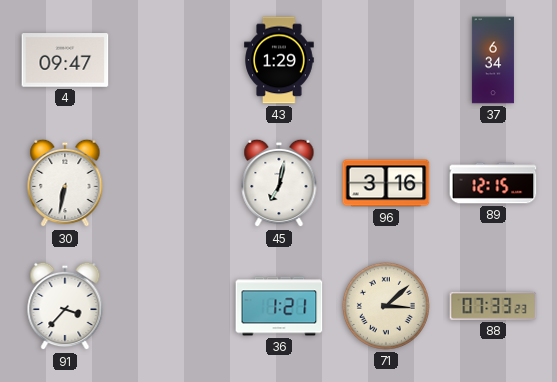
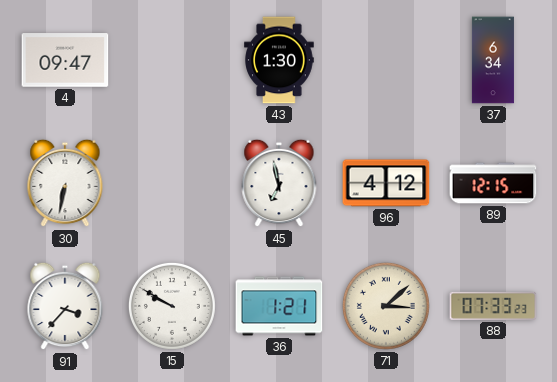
43: 1:29 -> 1:30 (279, 60)
45: 7:02 -> 6:58 (279, 183)
96: 3:16 -> 4:12 (386, 183)
15: none -> 9:50 (172, 306)
